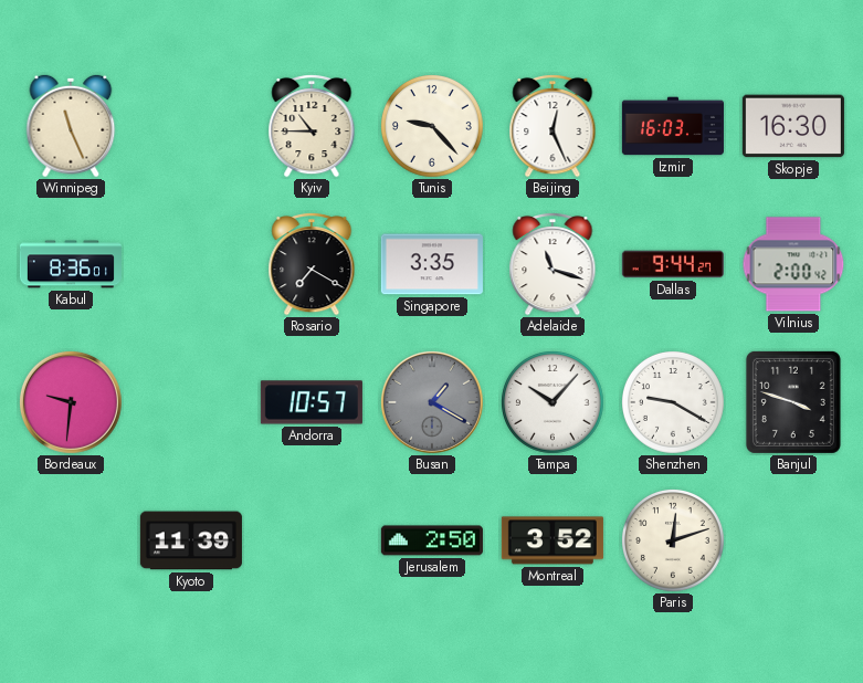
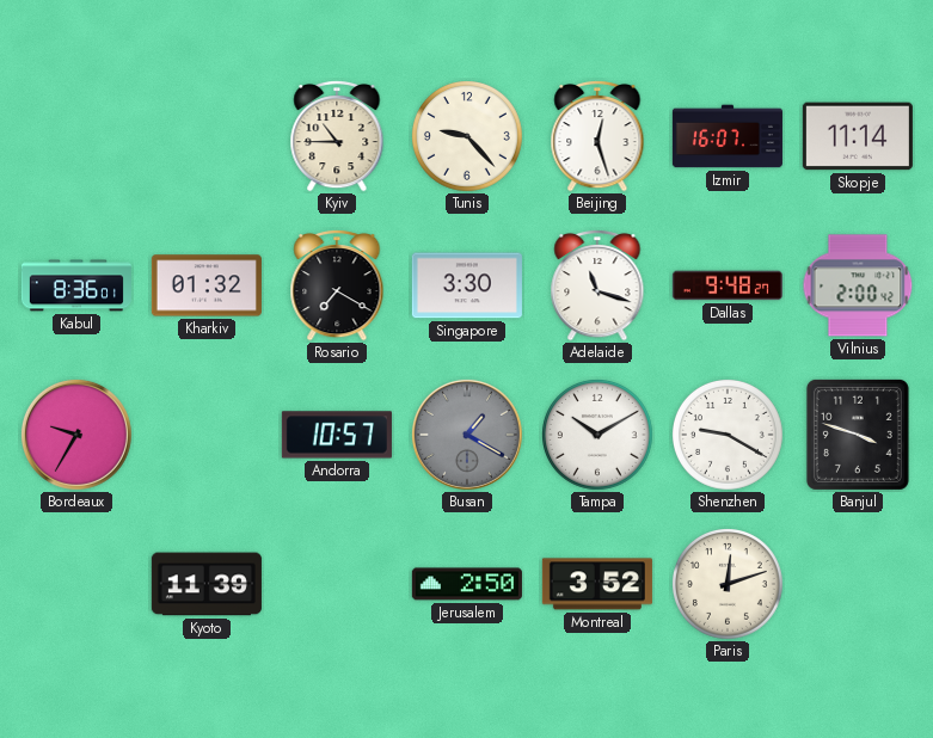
Winnipeg: 11:26 -> none (71, 126)
Beijing: 12:26 -> 12:27 (597, 136)
Izmir: 16:03 -> 16:07 (728, 136)
Skopje: 16:30 -> 11:14 (858, 136)
Kharkiv: none -> 01:32 (207, 285)
Singapore: 3:35 -> 3:30 (467, 285)
Dallas: 9:44 -> 9:48 (728, 285)
Bordeaux: 9:31 -> 9:35 (76, 435)
Tampa: 10:07 -> 10:10 (599, 436)
